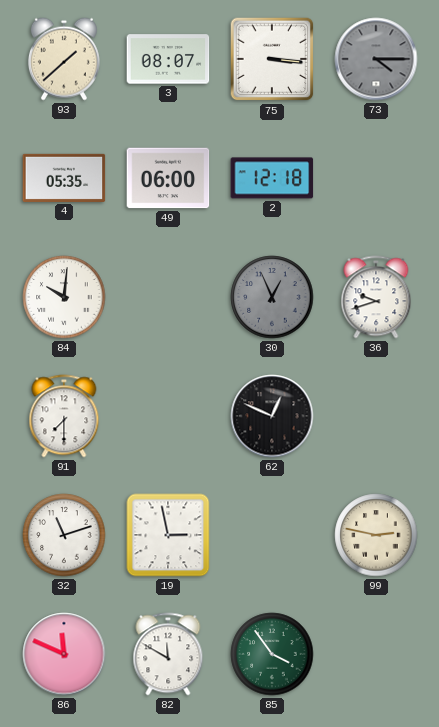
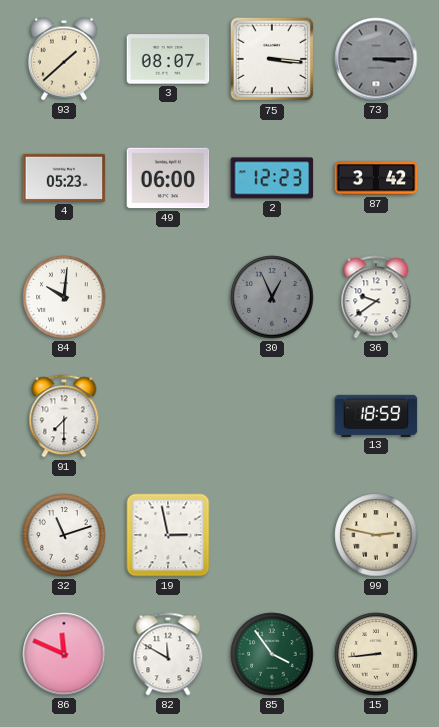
73: 4:15 -> 3:15 (376, 59)
4: 05:35 -> 05:23 (64, 178)
2: 12:18 -> 12:23 (272, 178)
87: none -> 3:42 (376, 178)
36: 9:42 -> 9:39 (376, 297)
62: 12:49 -> none (272, 416)
13: none -> 18:59 (376, 415)
15: none -> 8:44 (376, 654)
